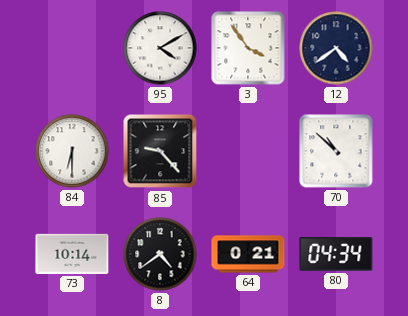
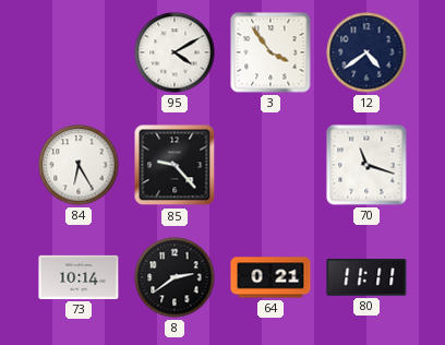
84: 6:30 -> 6:25 (79, 165)
70: 10:52 -> 11:18 (366, 165)
8: 4:39 -> 2:39 (175, 277)
80: 04:34 -> 11:11 (366, 277)
